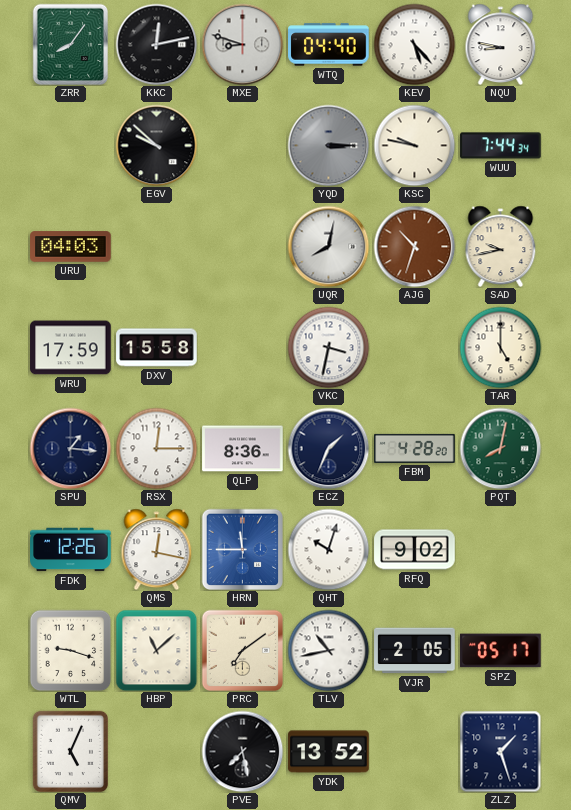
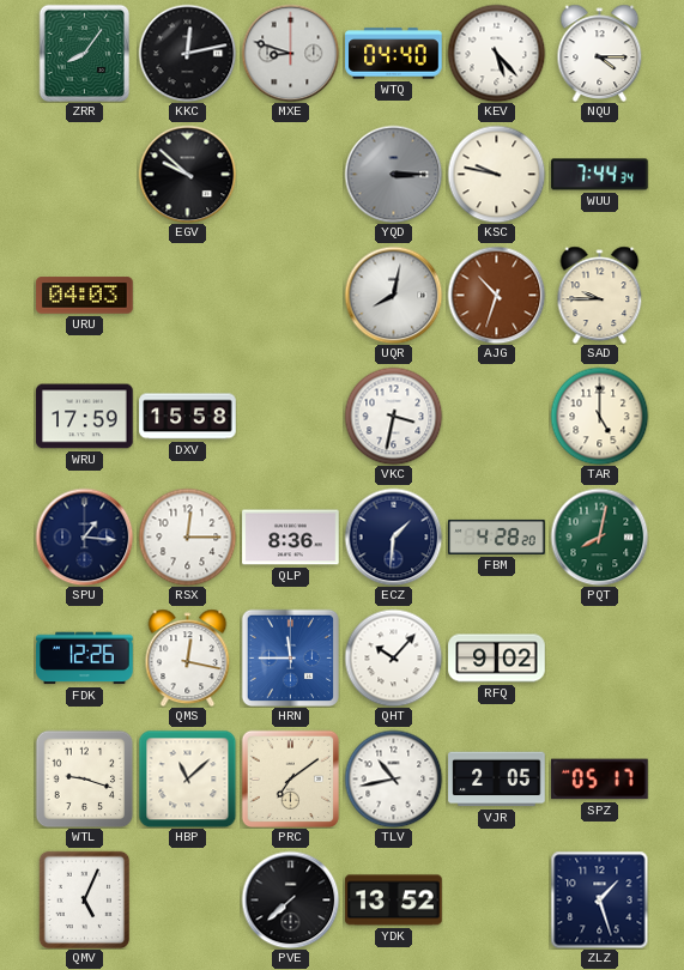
NQU: 8:47 -> 4:15 (600, 53)
SAD: 9:43 -> 9:45 (600, 295)
ECZ: 1:34 -> 1:31 (393, 536)
QHT: 10:03 -> 10:07 (393, 657)
PVE: 7:28 -> 7:38 (290, 899)
